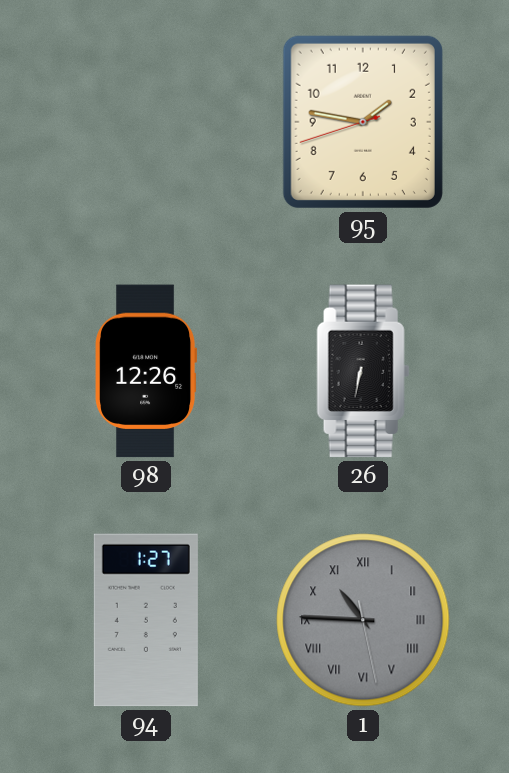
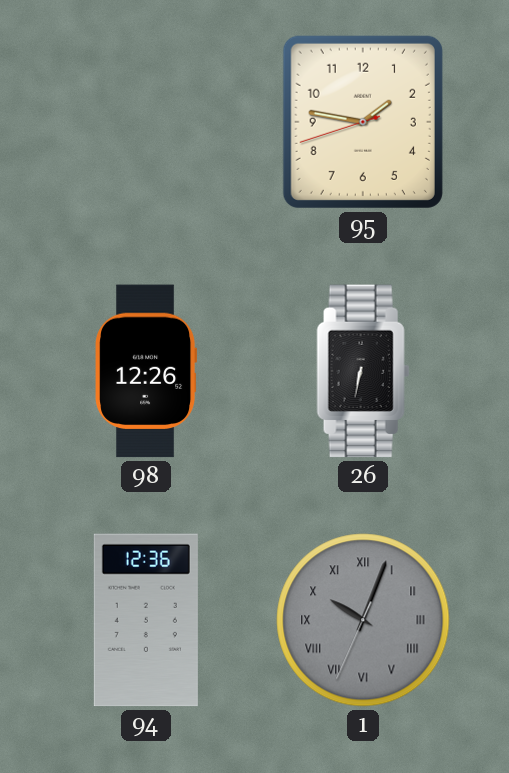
94: 1:27 -> 12:36 (146, 620)
1: 10:45 -> 10:03 (363, 620)
